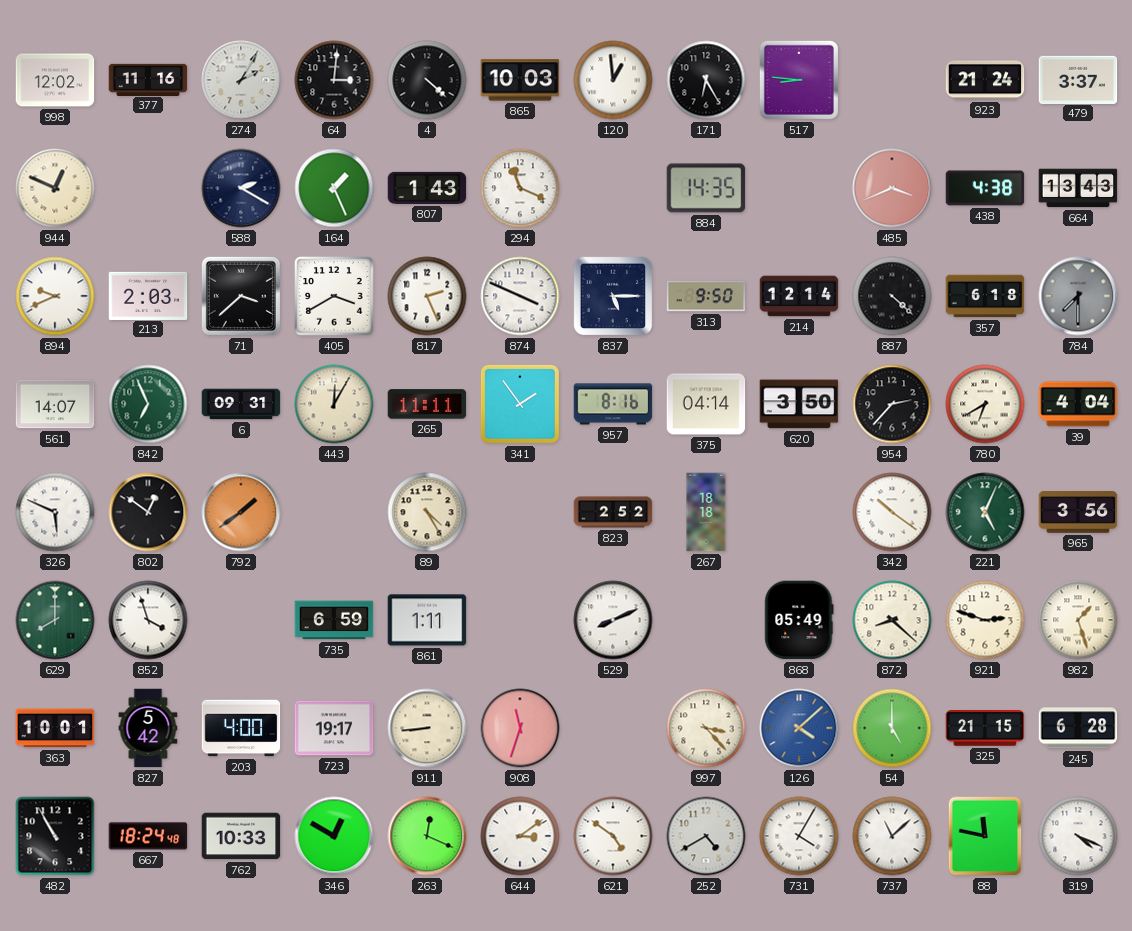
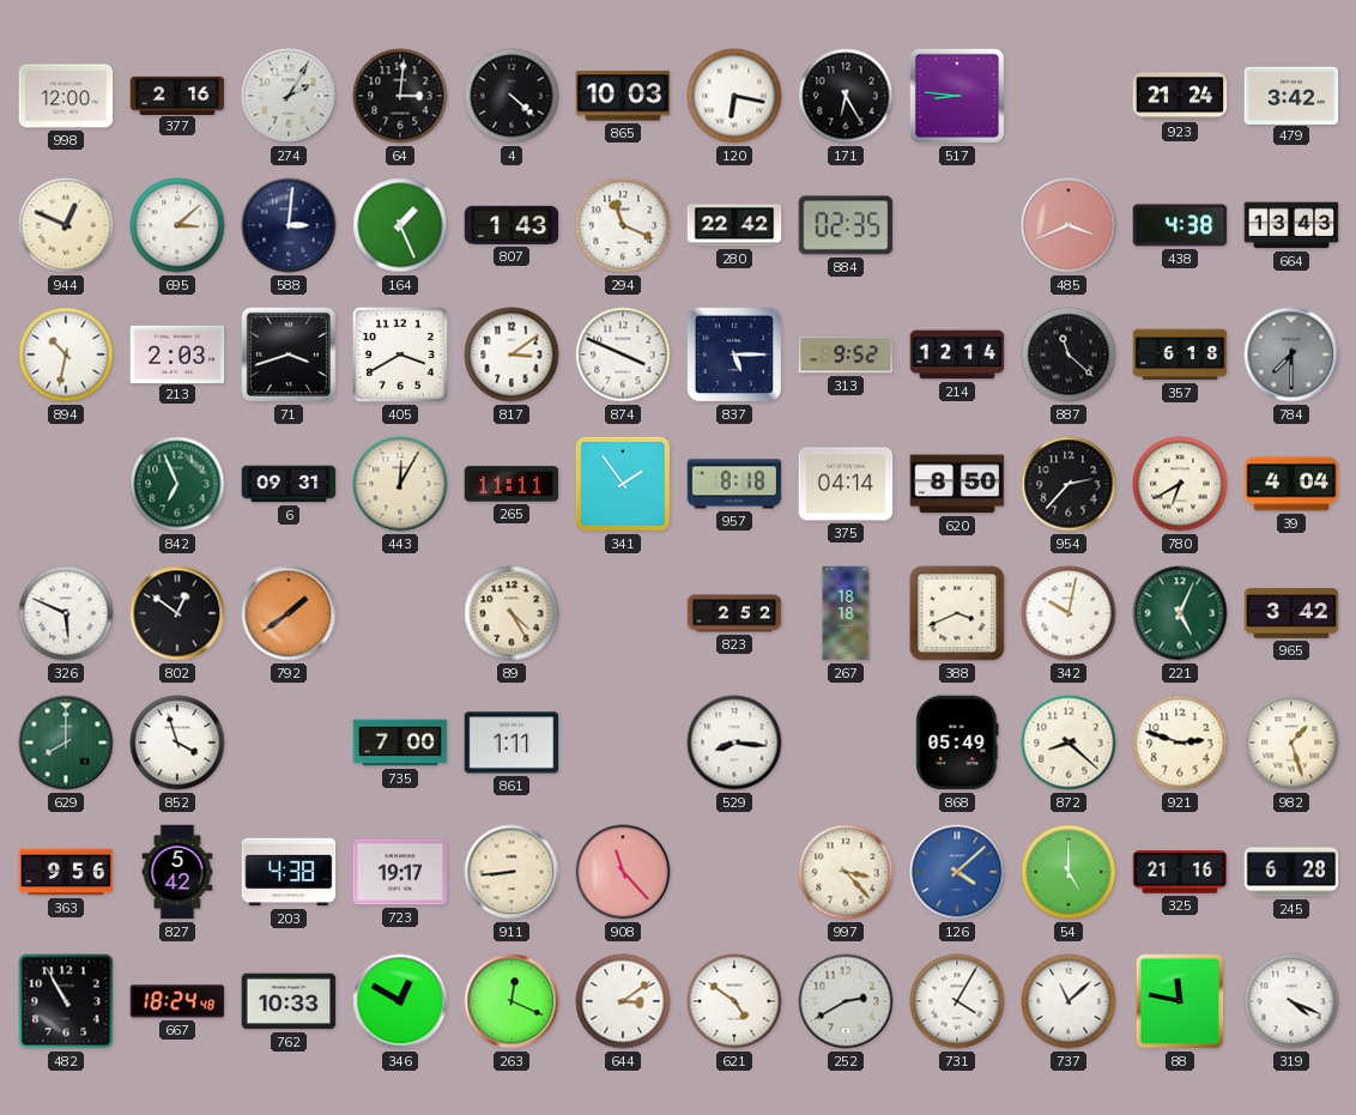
998: 12:02 -> 12:00 (66, 96)
377: 11:16 -> 2:16 (177, 95)
120: 12:59 -> 6:17 (734, 96)
479: 3:37 -> 3:42 (1291, 95)
695: none -> 3:08 (177, 225)
588: 2:20 -> 3:01 (289, 225)
280: none -> 22:42 (734, 225)
884: 14:35 -> 02:35 (846, 225)
894: 9:41 -> 10:32 (66, 355)
71: 3:38 -> 3:42 (289, 355)
817: 2:26 -> 3:09 (511, 355)
313: 9:50 -> 9:52 (846, 355)
887: 4:22 -> 11:22 (1069, 355)
561: 14:07 -> none (55, 404)
957: 8:16 -> 8:18 (734, 484)
620: 3:50 -> 8:50 (957, 484)
388: none -> 3:41 (957, 613)
342: 10:21 -> 10:02 (1069, 613)
965: 3:56 -> 3:42 (1291, 613)
735: 6:59 -> 7:00 (400, 743)
529: 8:11 -> 8:16 (734, 743)
363: 10:01 -> 9:56 (66, 872)
203: 4:00 -> 4:38 (289, 872)
908: 11:33 -> 11:23 (623, 872)
325: 21:15 -> 21:16 (1180, 872)
252: 4:40 -> 2:40 (846, 1001)
